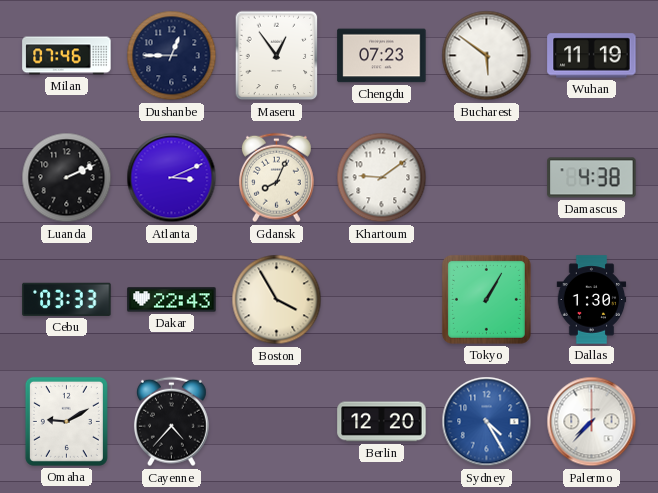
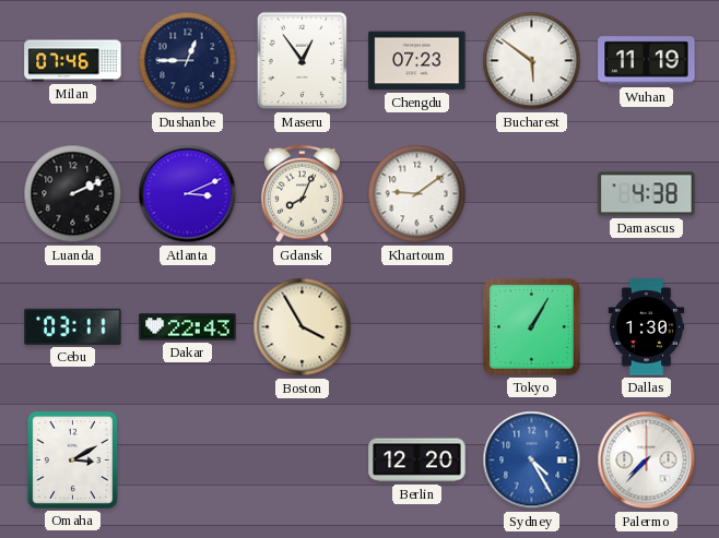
Cebu: 03:33 -> 03:11 (73, 326)
Omaha: 9:10 -> 3:10 (72, 459)
Cayenne: 4:37 -> none (171, 422)
